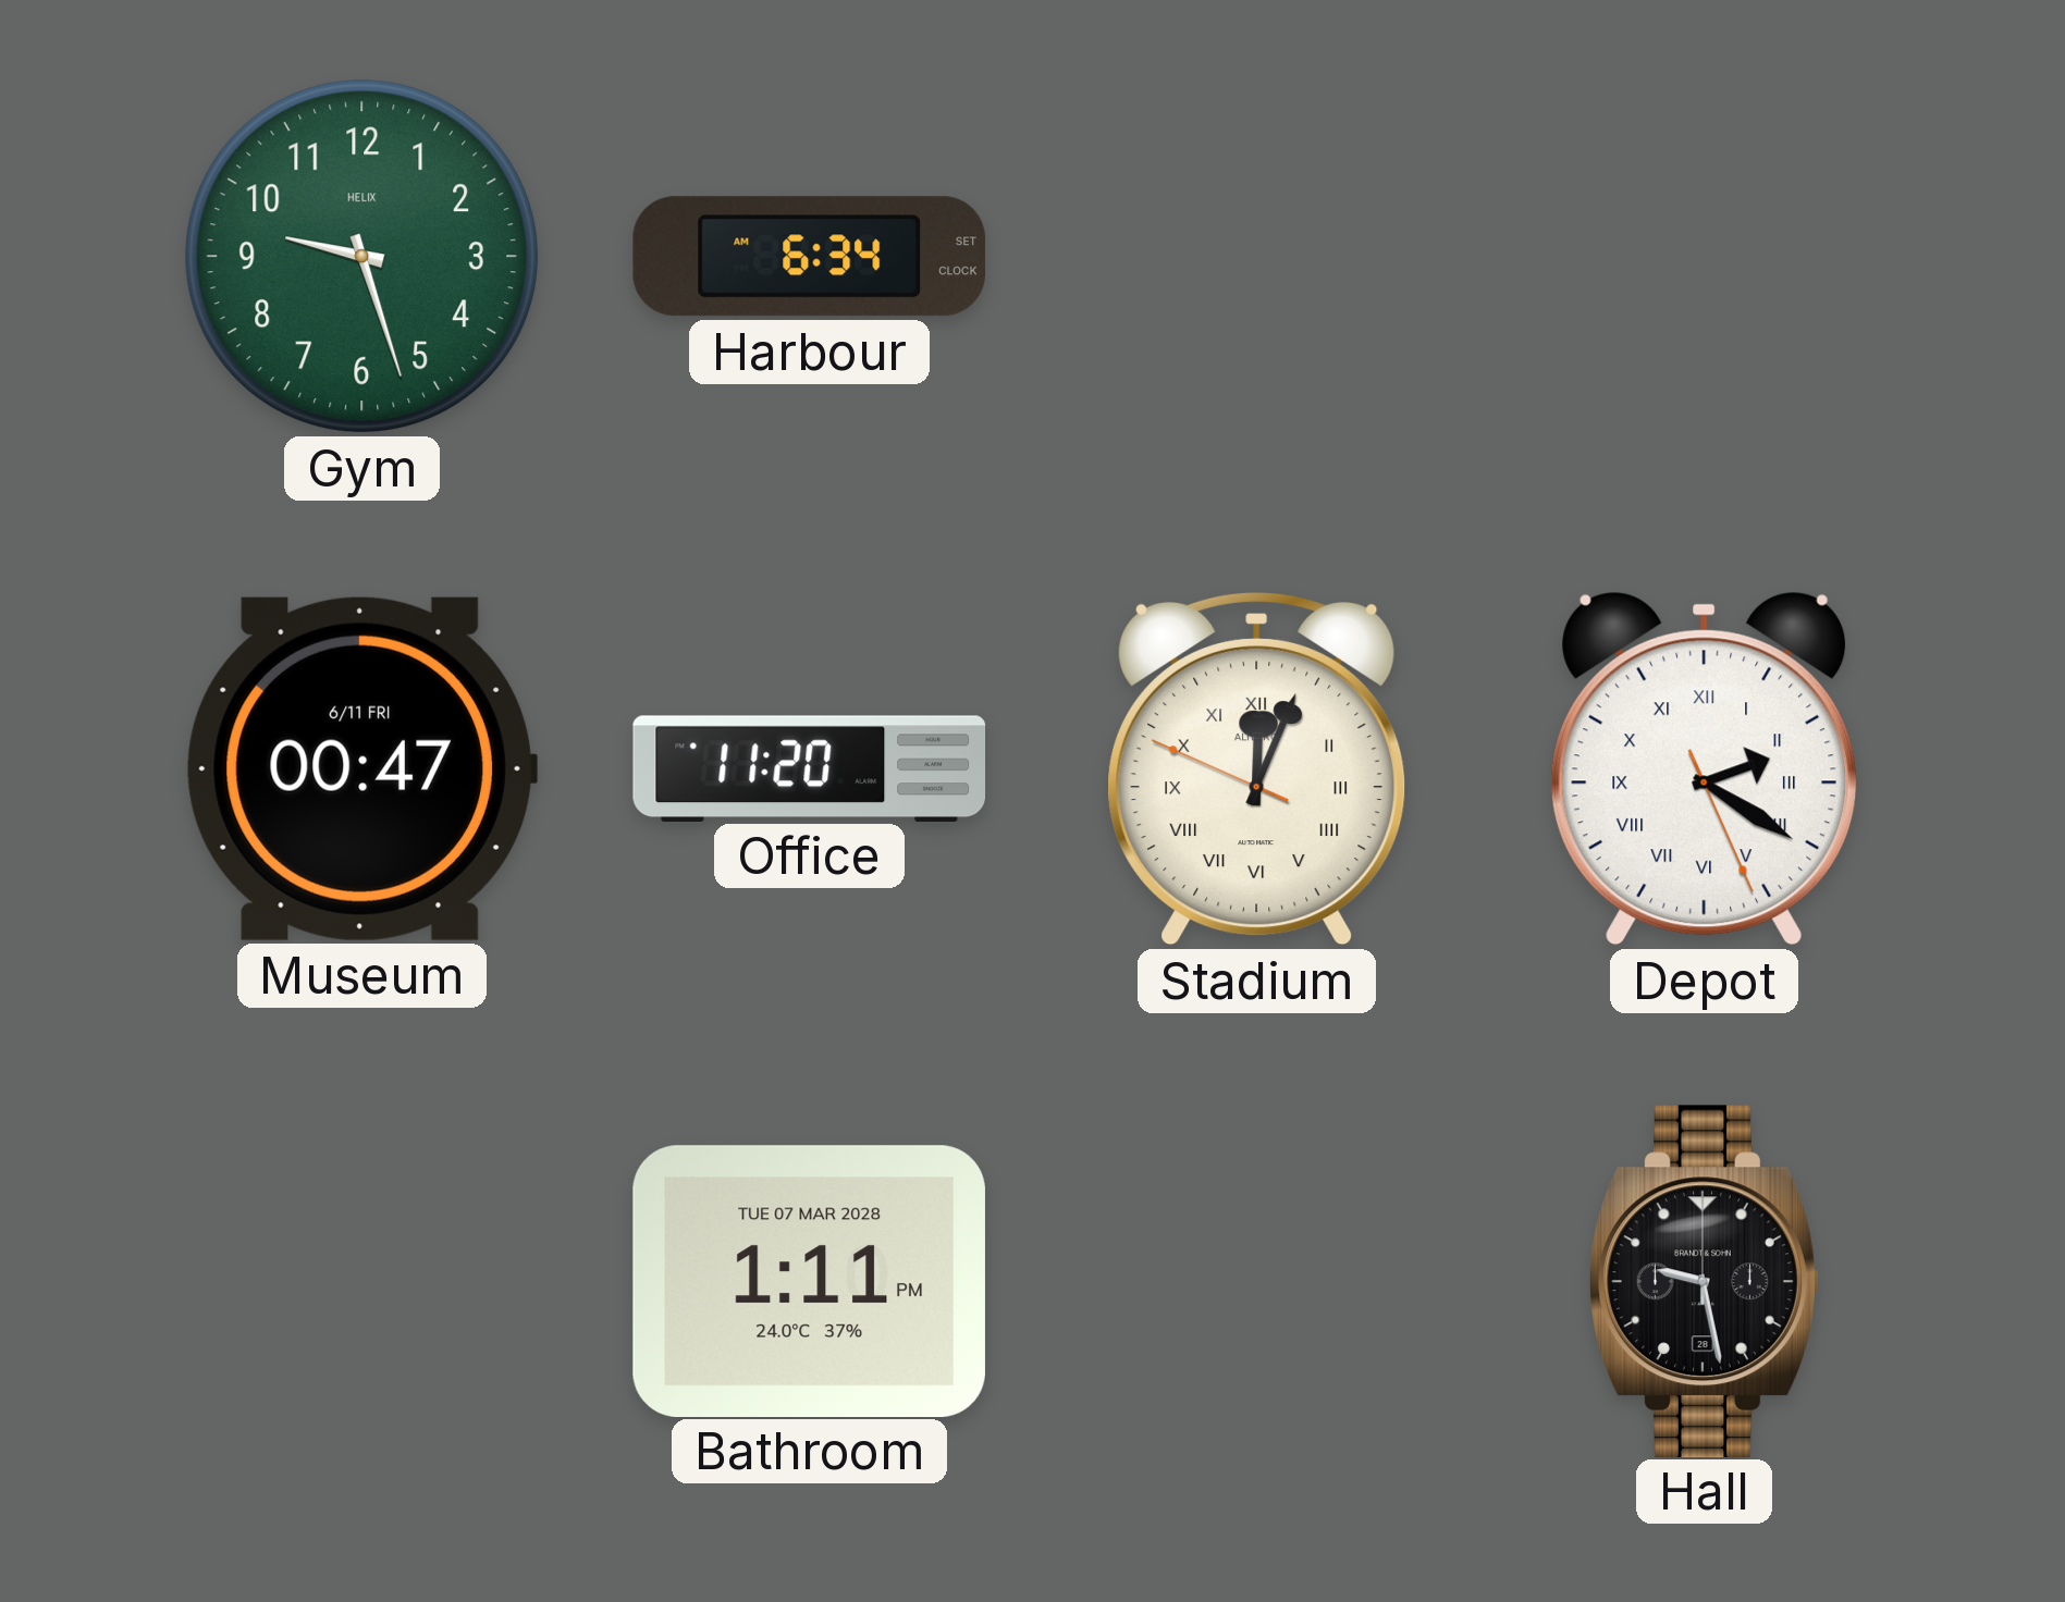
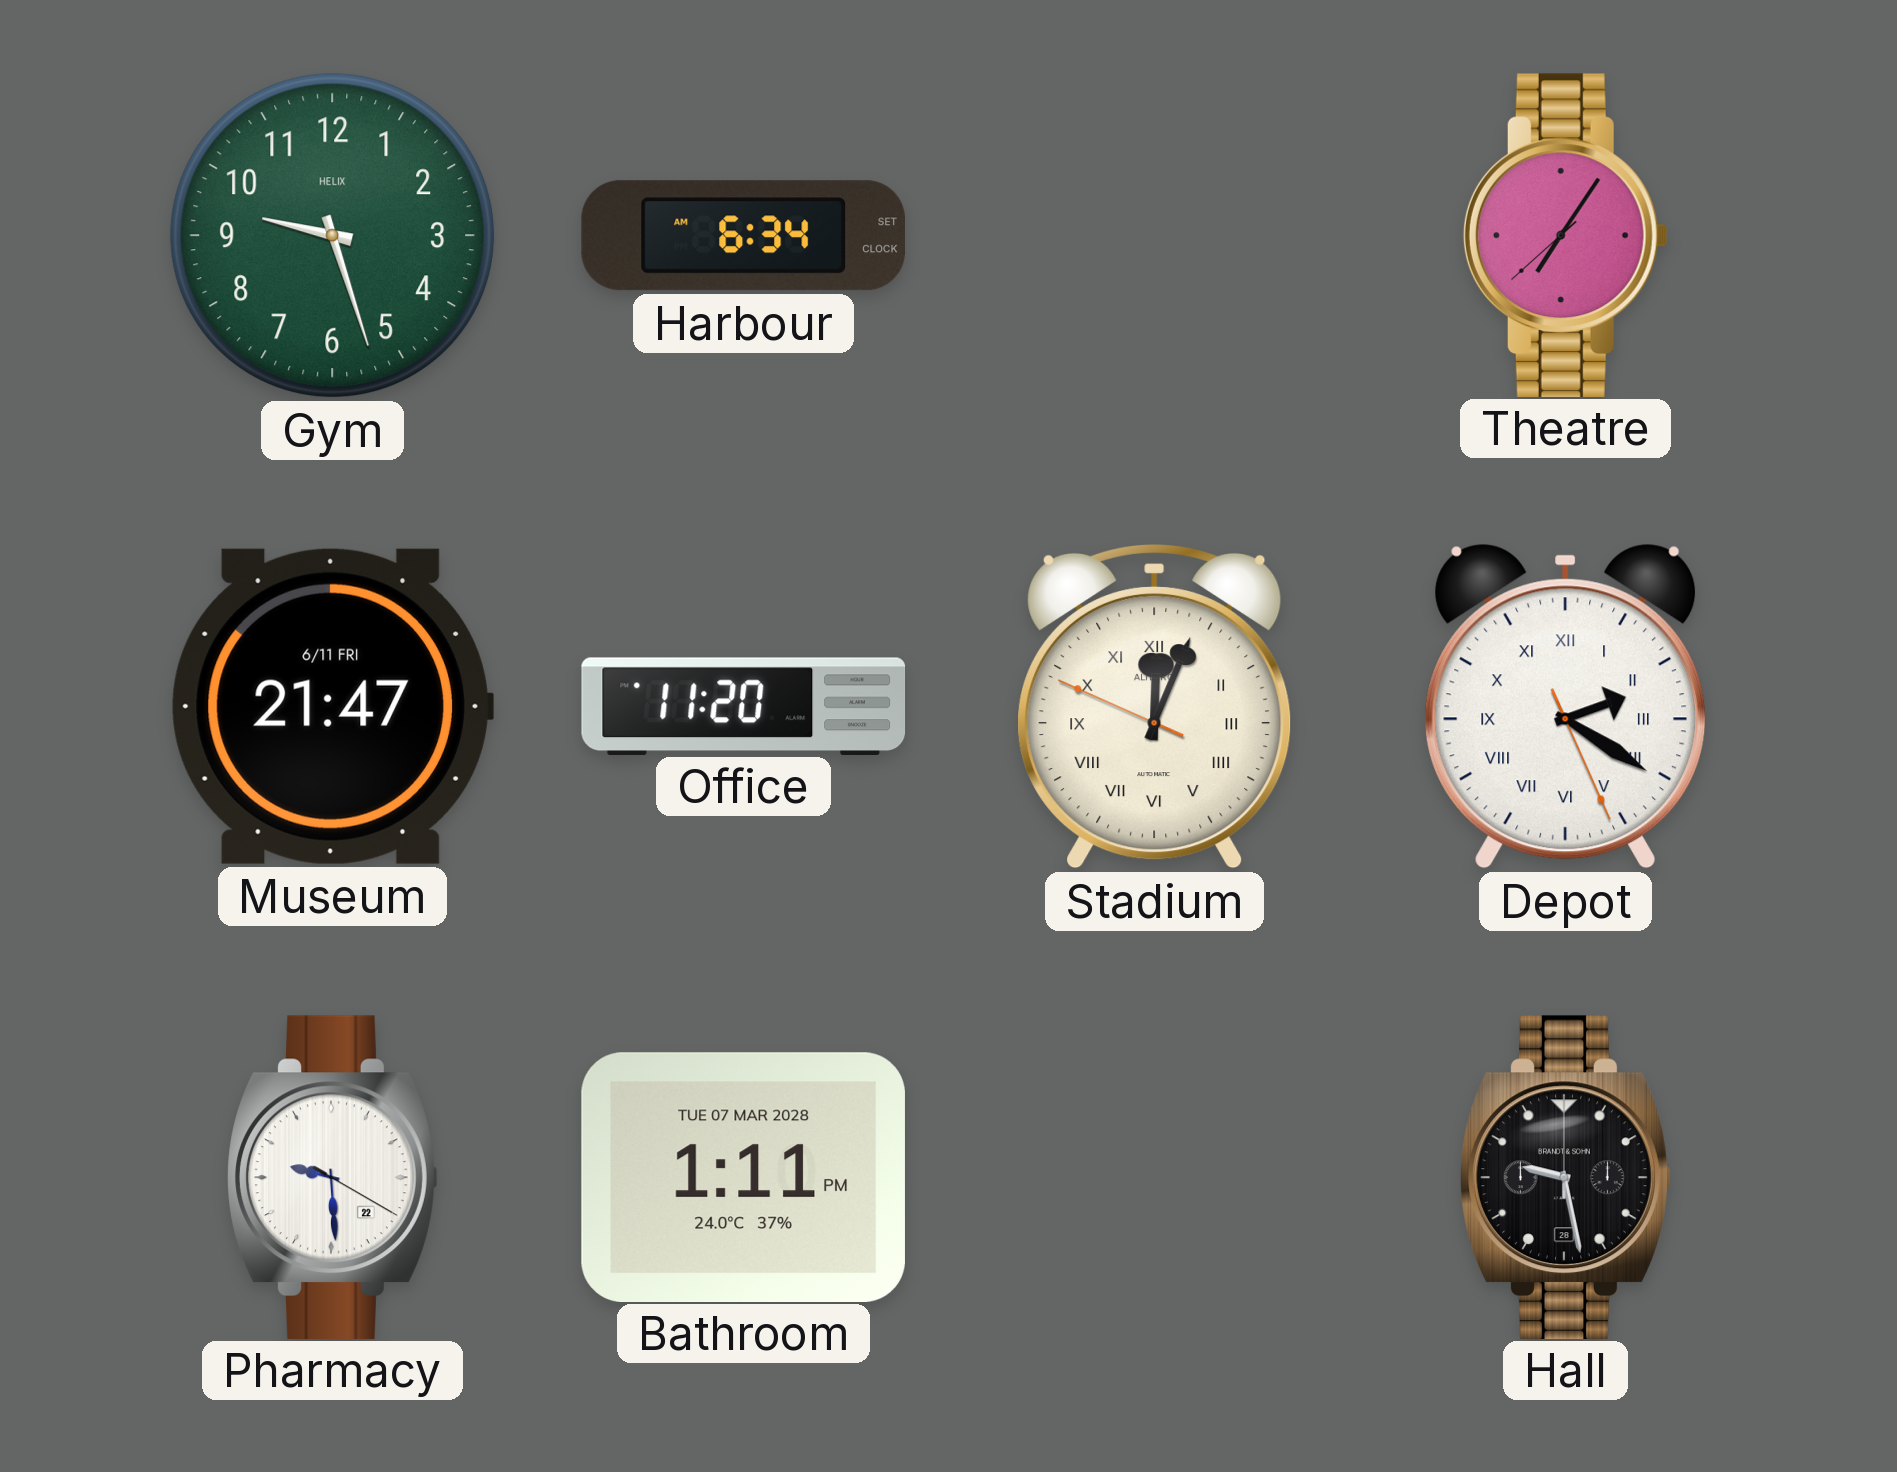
Theatre: none -> 7:05 (1565, 235)
Museum: 00:47 -> 21:47 (332, 706)
Pharmacy: none -> 9:29 (333, 1177)
